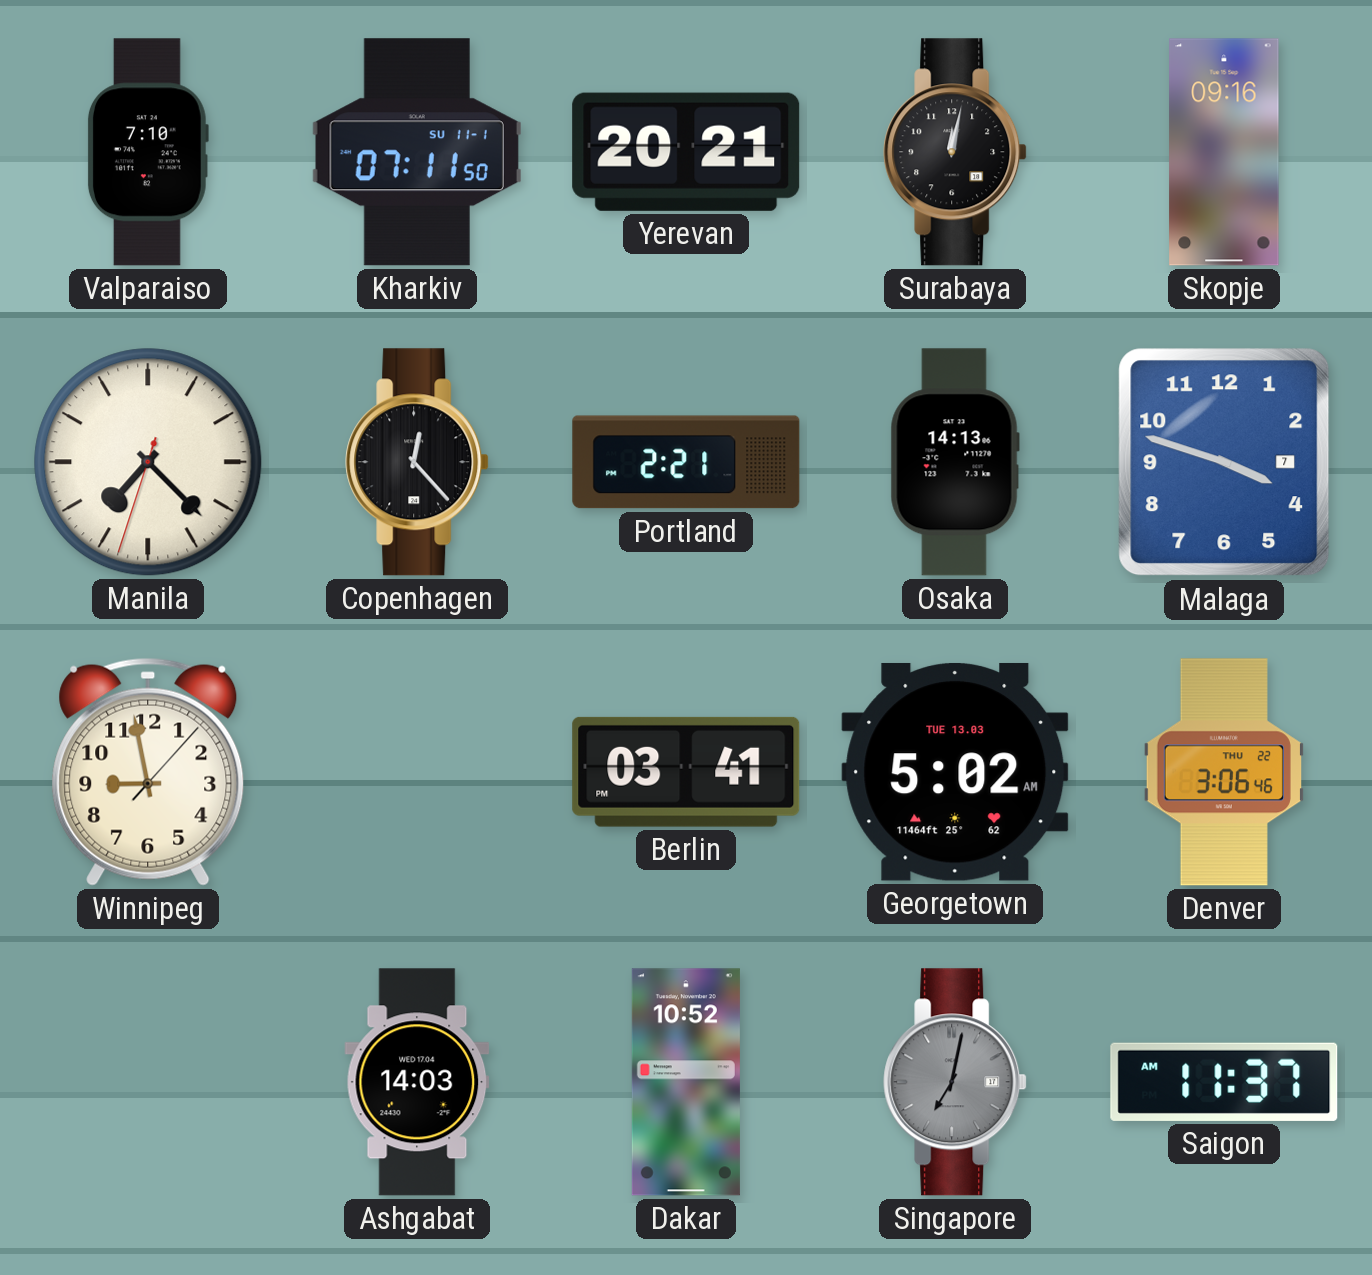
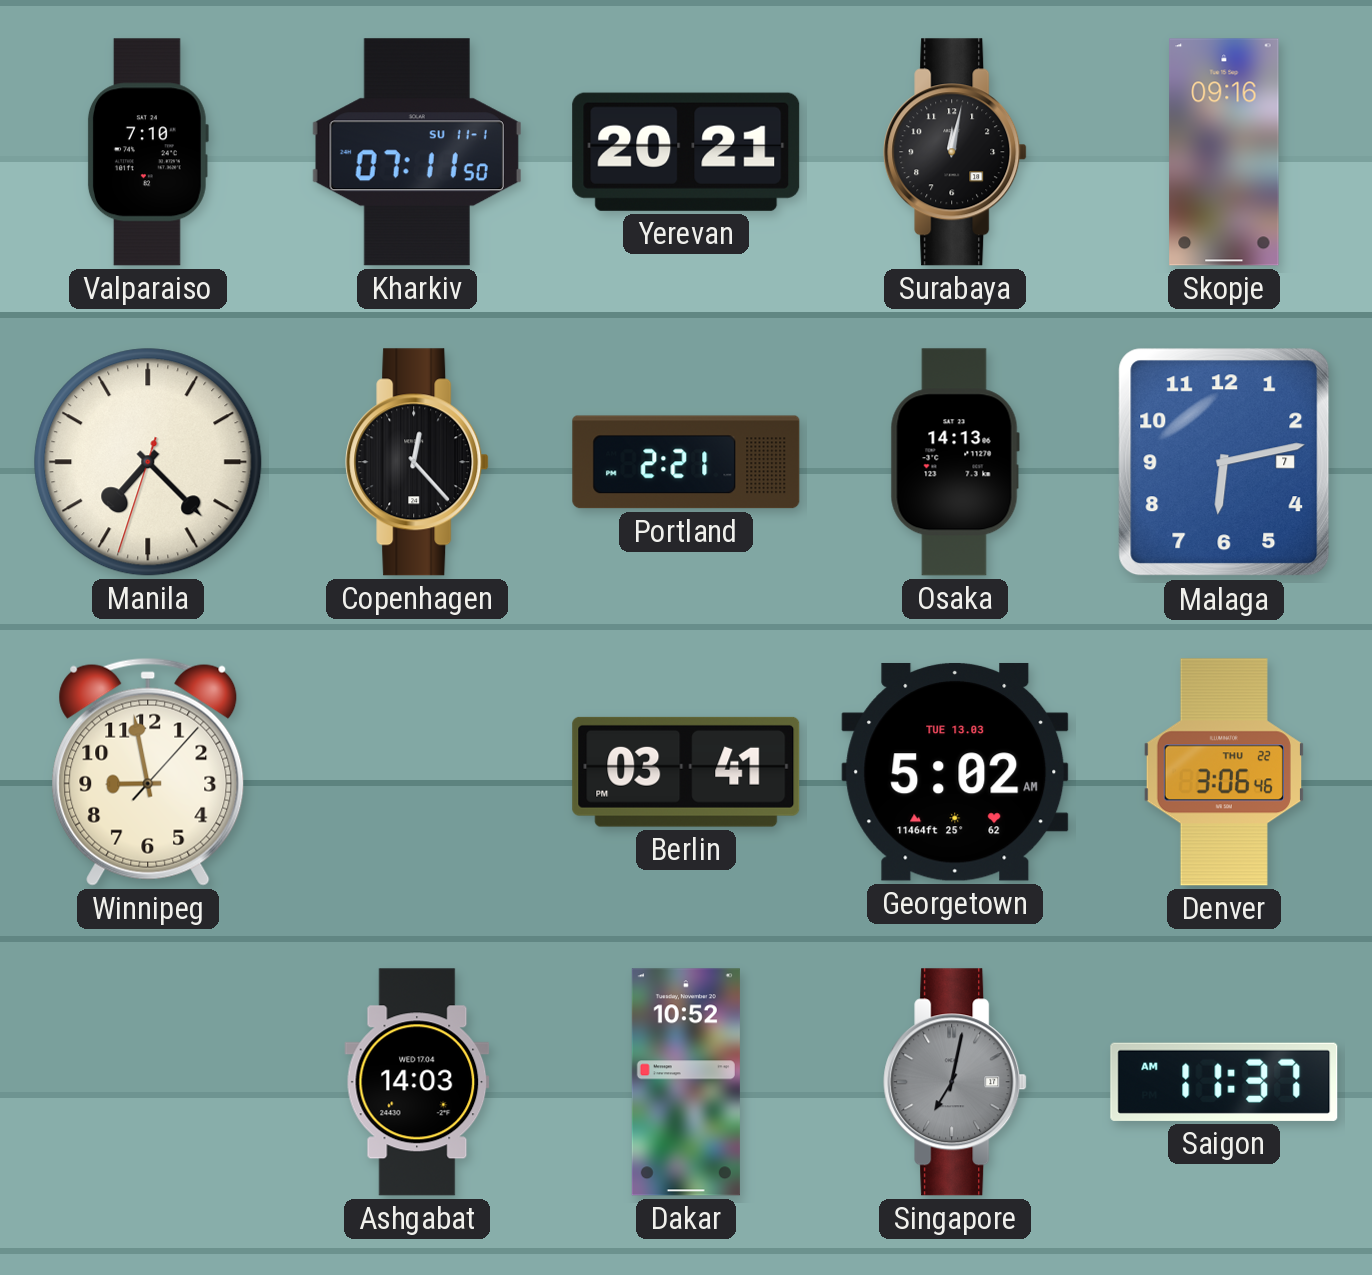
Malaga: 3:48 -> 6:13 (1224, 462)
